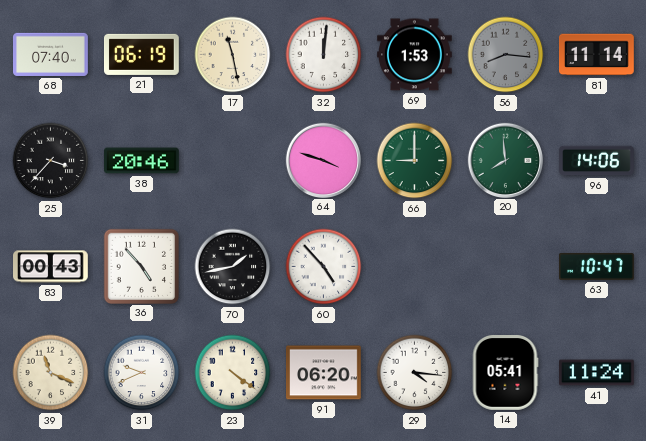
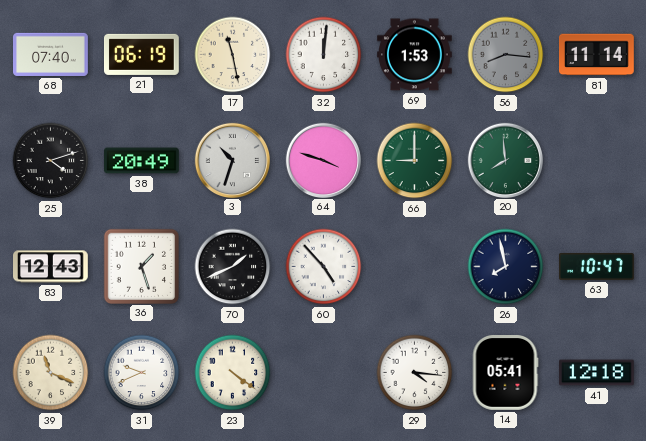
25: 3:37 -> 4:12 (51, 161)
38: 20:46 -> 20:49 (142, 161)
3: none -> 10:33 (232, 160)
96: 14:06 -> none (597, 161)
83: 00:43 -> 12:43 (51, 267)
36: 4:53 -> 1:27 (141, 266)
70: 1:43 -> 1:41 (233, 267)
26: none -> 7:58 (506, 267)
91: 06:20 -> none (324, 373)
41: 11:24 -> 12:18 (597, 373)
